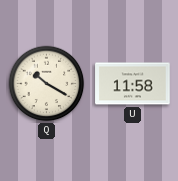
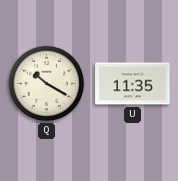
U: 11:58 -> 11:35 (133, 84)
